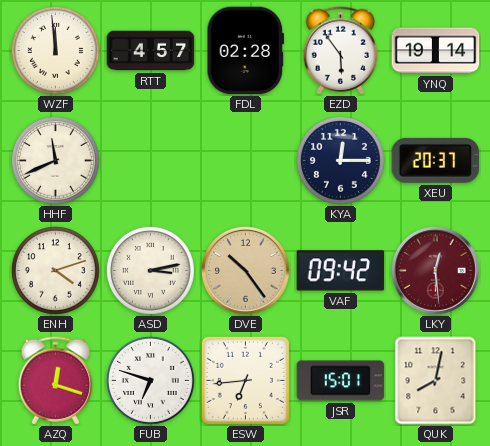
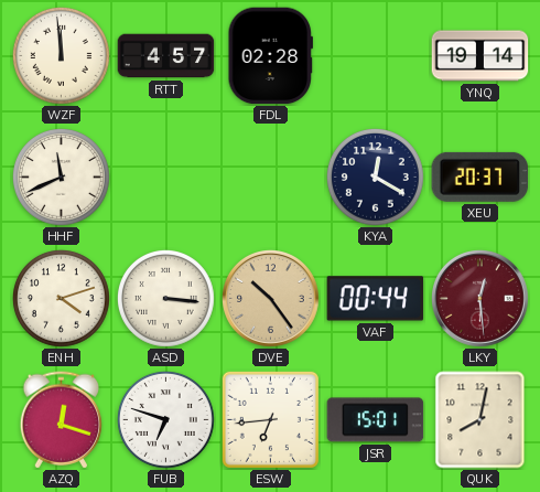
EZD: 5:54 -> none (340, 51)
KYA: 12:15 -> 12:20 (375, 177)
ASD: 3:13 -> 3:16 (165, 298)
VAF: 09:42 -> 00:44 (376, 299)
